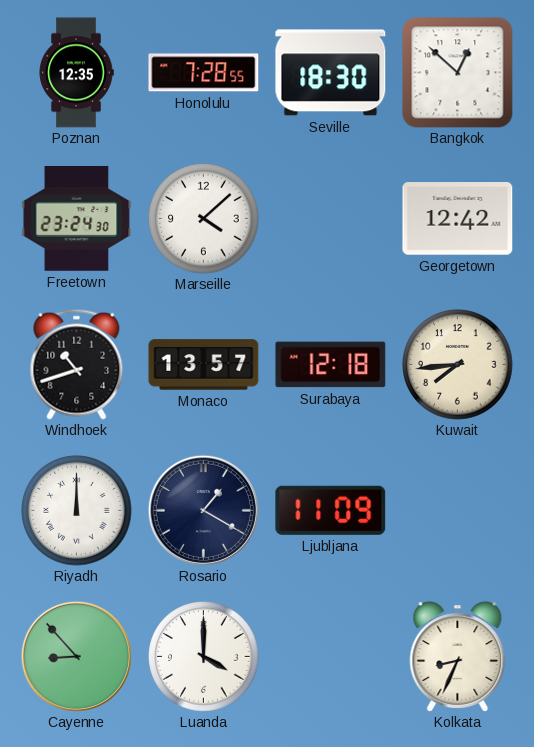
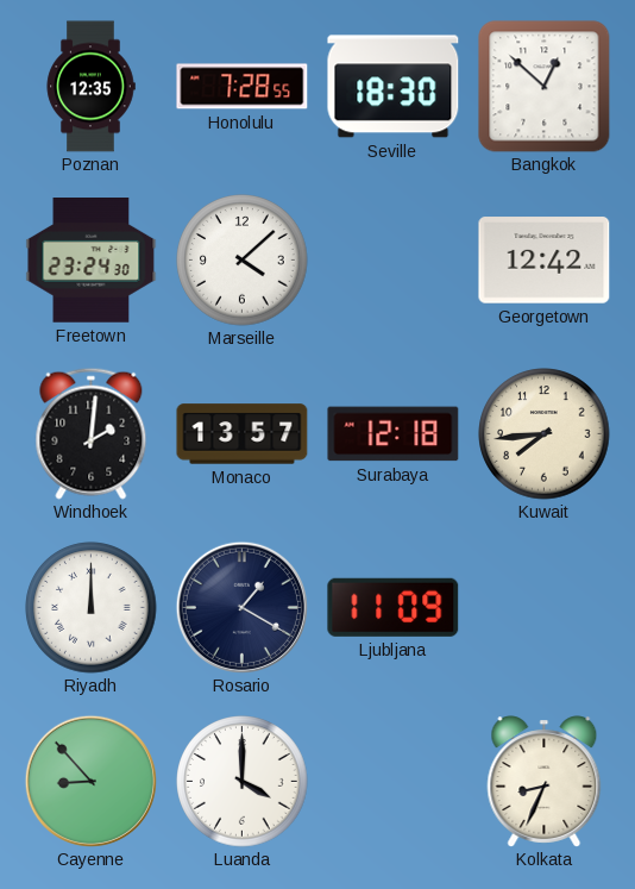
Windhoek: 10:42 -> 2:01 (92, 433)
